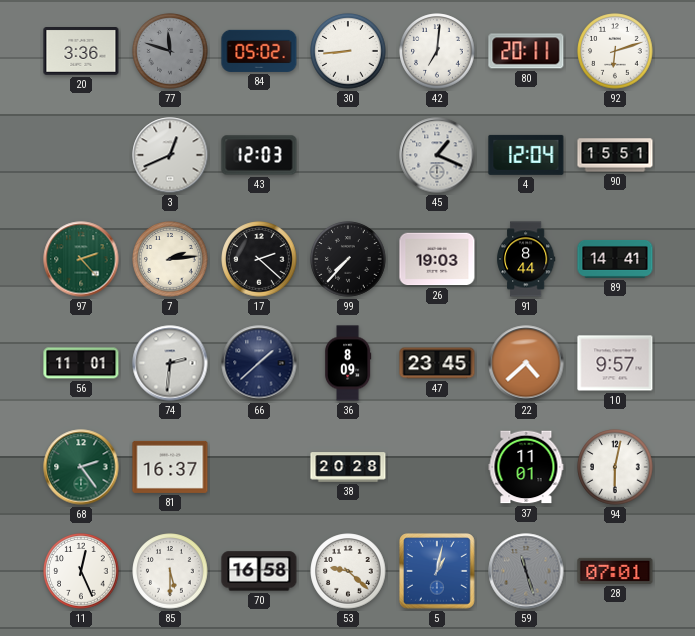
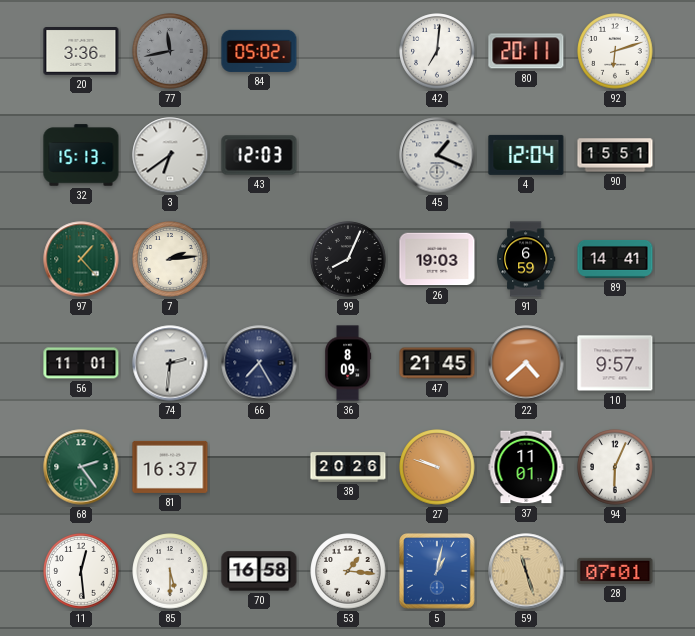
77: 11:48 -> 11:43 (170, 51)
30: 8:44 -> none (348, 51)
32: none -> 15:13 (81, 155)
3: 12:41 -> 6:39 (170, 155)
97: 2:23 -> 1:23 (81, 259)
17: 2:22 -> none (259, 259)
99: 7:37 -> 8:04 (348, 259)
91: 8:44 -> 6:59 (526, 259)
66: 1:38 -> 7:25 (259, 363)
47: 23:45 -> 21:45 (437, 363)
38: 20:28 -> 20:26 (348, 467)
27: none -> 9:48 (437, 467)
94: 6:02 -> 6:04 (615, 467)
11: 12:26 -> 12:29 (81, 571)
53: 9:22 -> 1:16 (348, 571)
59 dial: grey -> champagne (526, 571)
